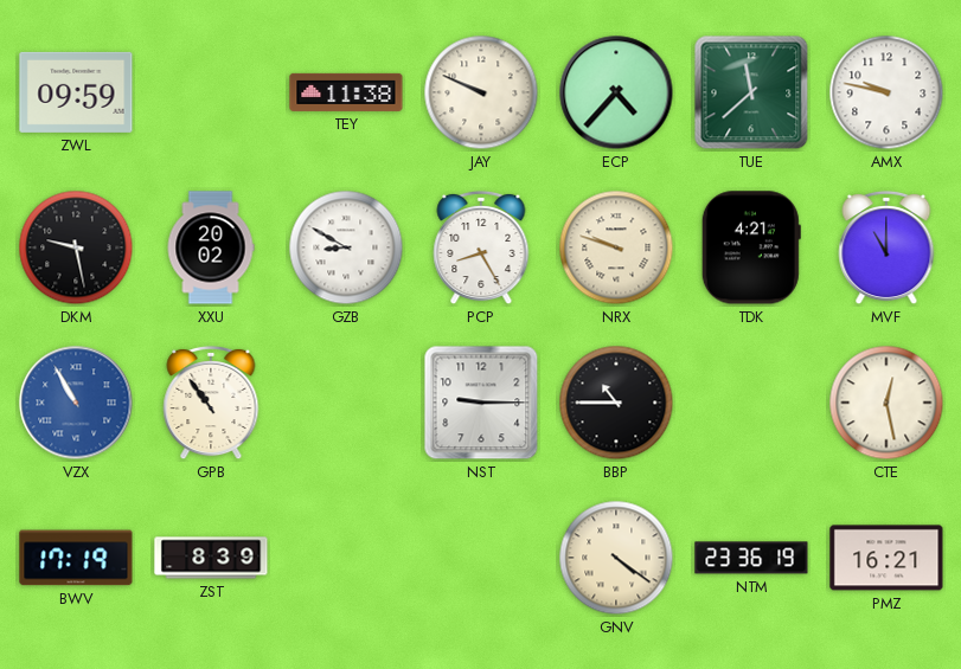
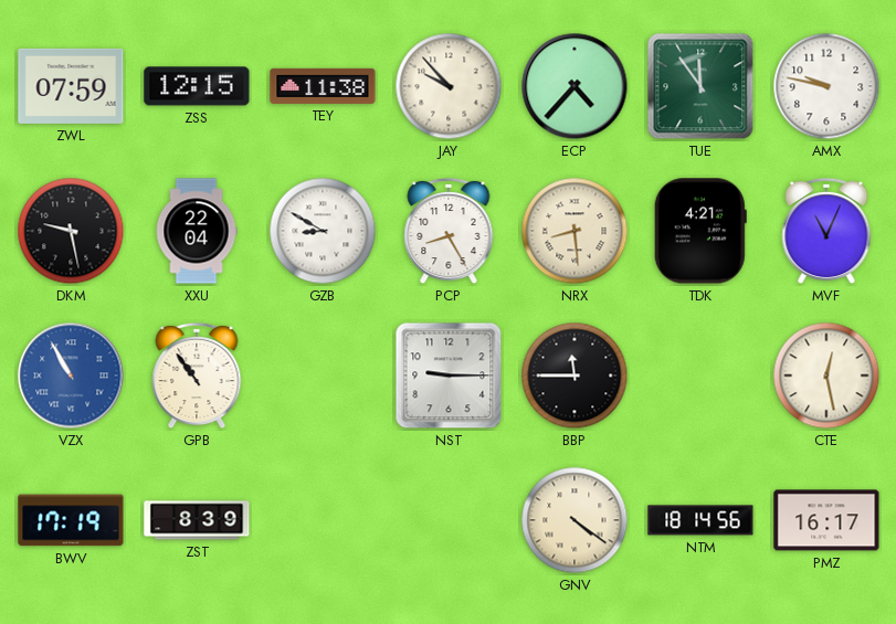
ZWL: 09:59 -> 07:59 (71, 86)
ZSS: none -> 12:15 (197, 86)
JAY: 9:49 -> 9:53 (449, 86)
TUE: 11:38 -> 11:54 (700, 86)
XXU: 20:02 -> 22:04 (197, 231)
NRX: 9:48 -> 8:29 (575, 231)
MVF: 11:00 -> 11:04 (826, 231)
BBP: 10:45 -> 11:45 (575, 376)
NTM: 23:36 -> 18:14 (700, 520)
PMZ: 16:21 -> 16:17 (826, 520)
